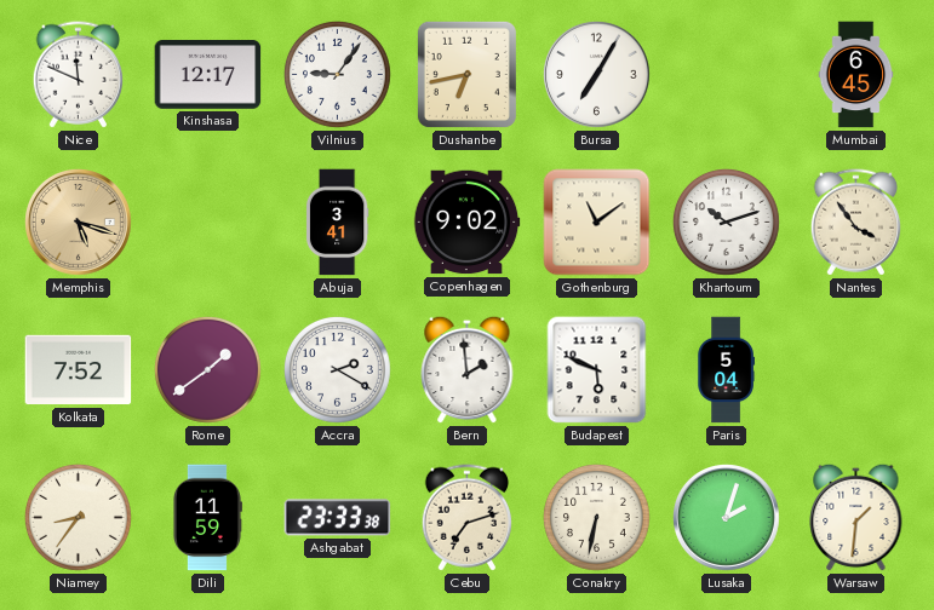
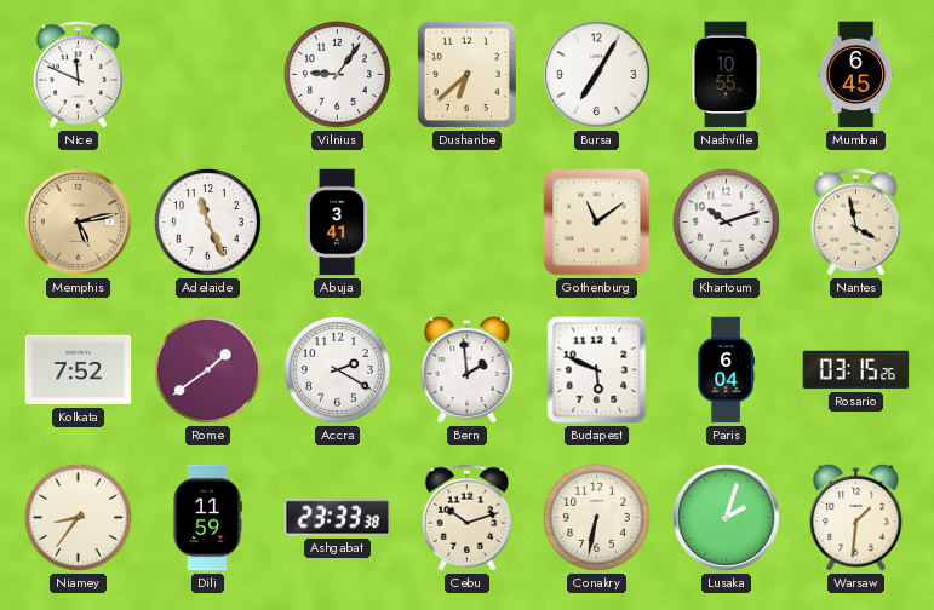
Kinshasa: 12:17 -> none (208, 75)
Dushanbe: 6:43 -> 6:38 (466, 74)
Nashville: none -> 10:55 (726, 75)
Memphis: 5:18 -> 5:13 (79, 223)
Adelaide: none -> 11:26 (207, 221)
Copenhagen: 9:02 -> none (466, 223)
Nantes: 3:54 -> 3:58 (855, 223)
Paris: 5:04 -> 6:04 (726, 370)
Rosario: none -> 03:15 (856, 370)
Cebu: 7:12 -> 10:12 (466, 518)
